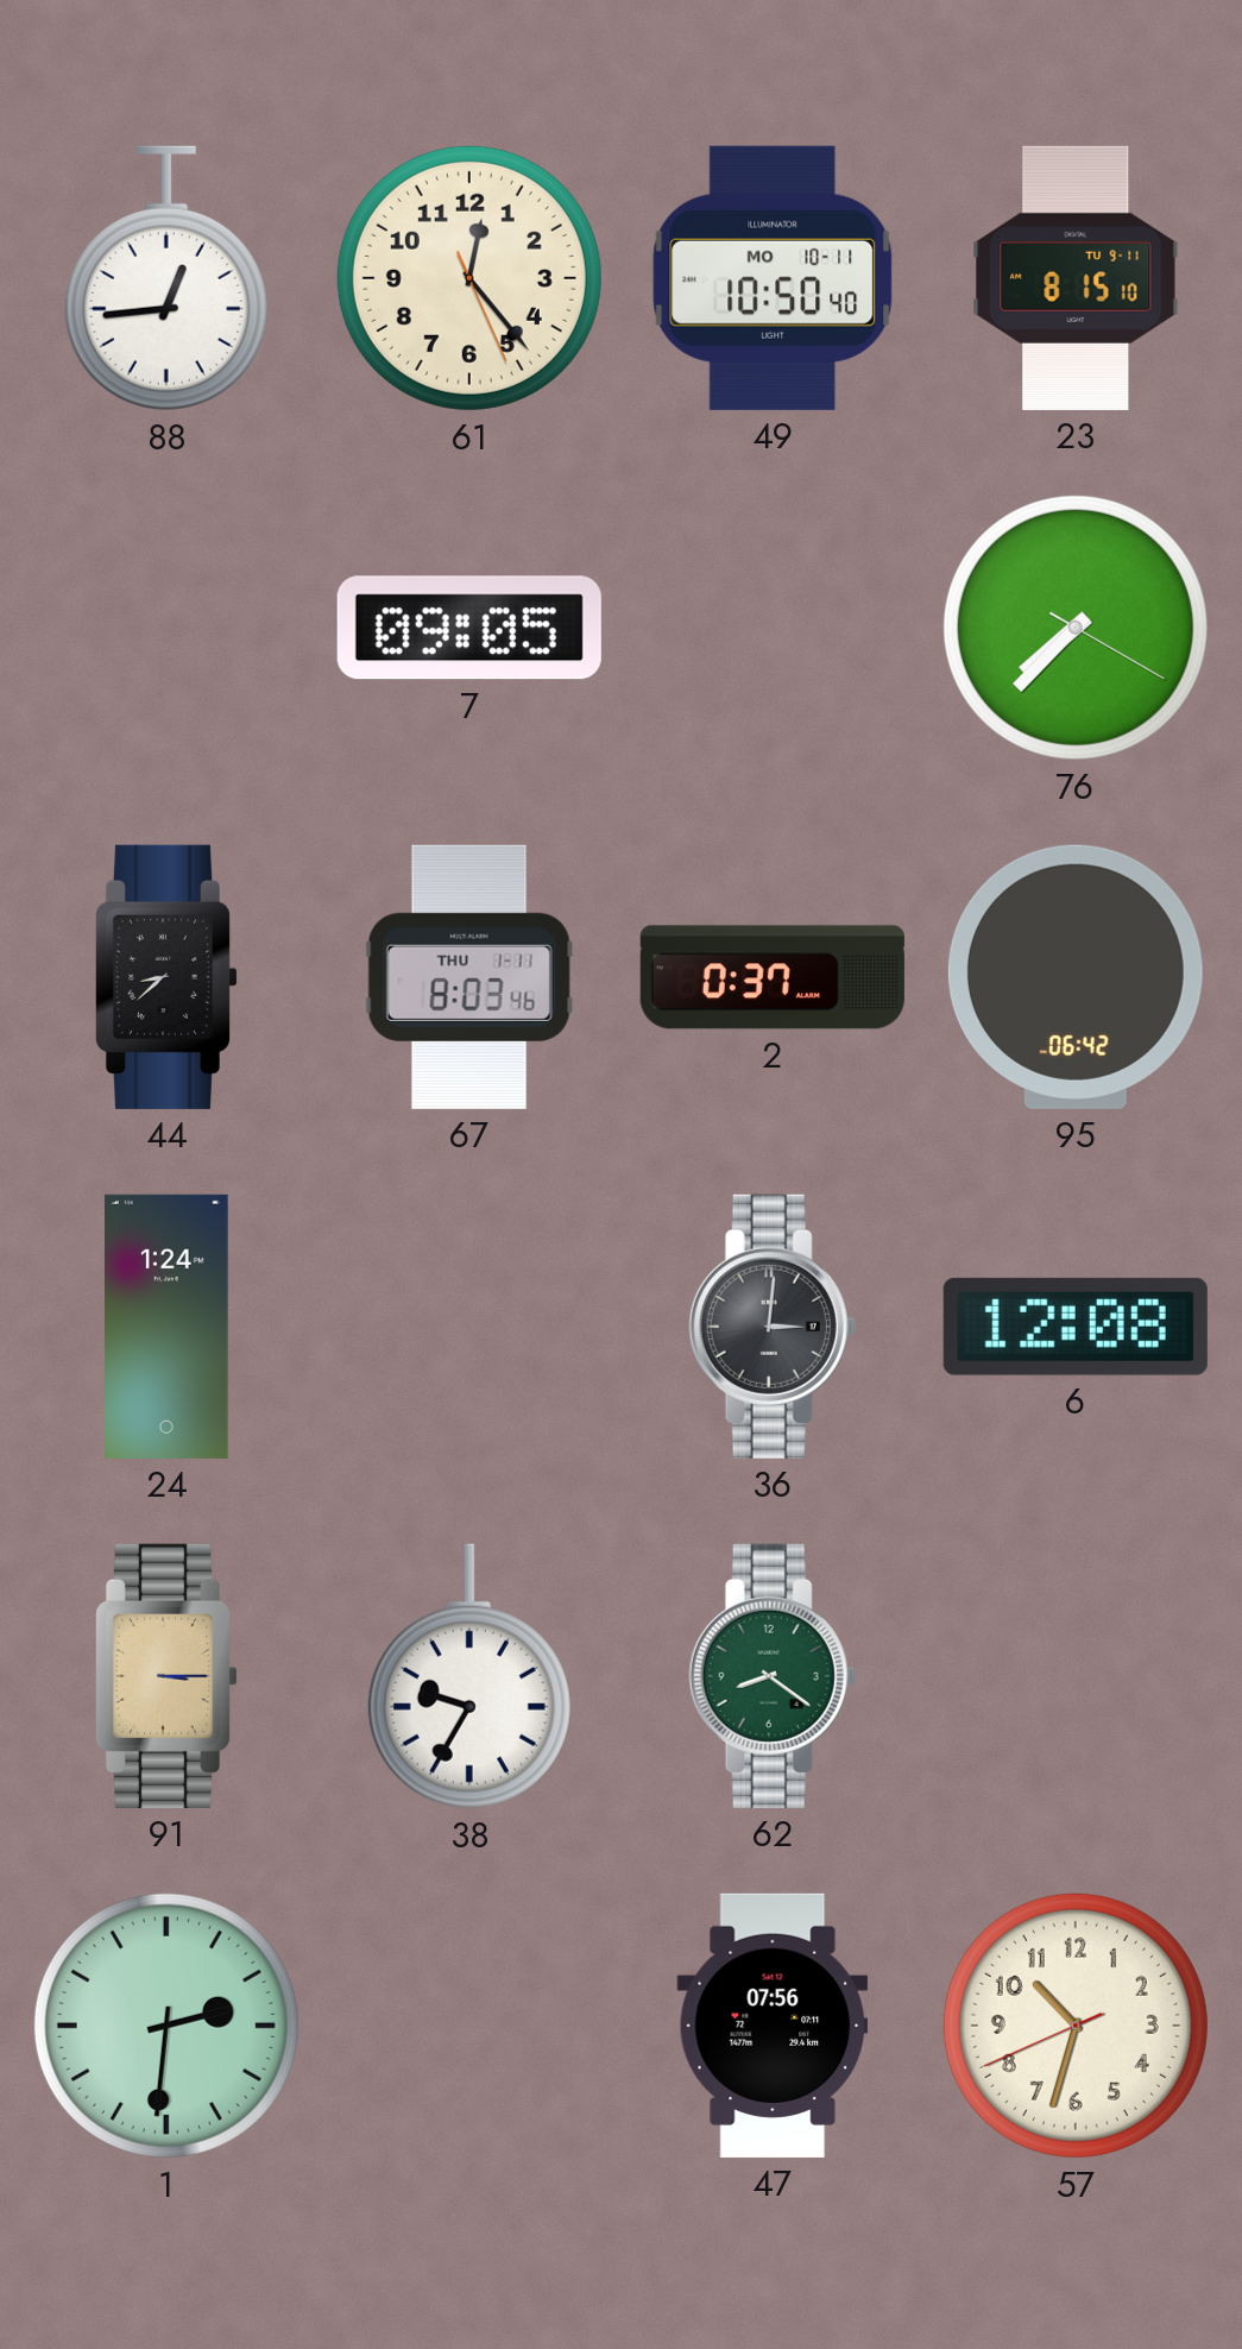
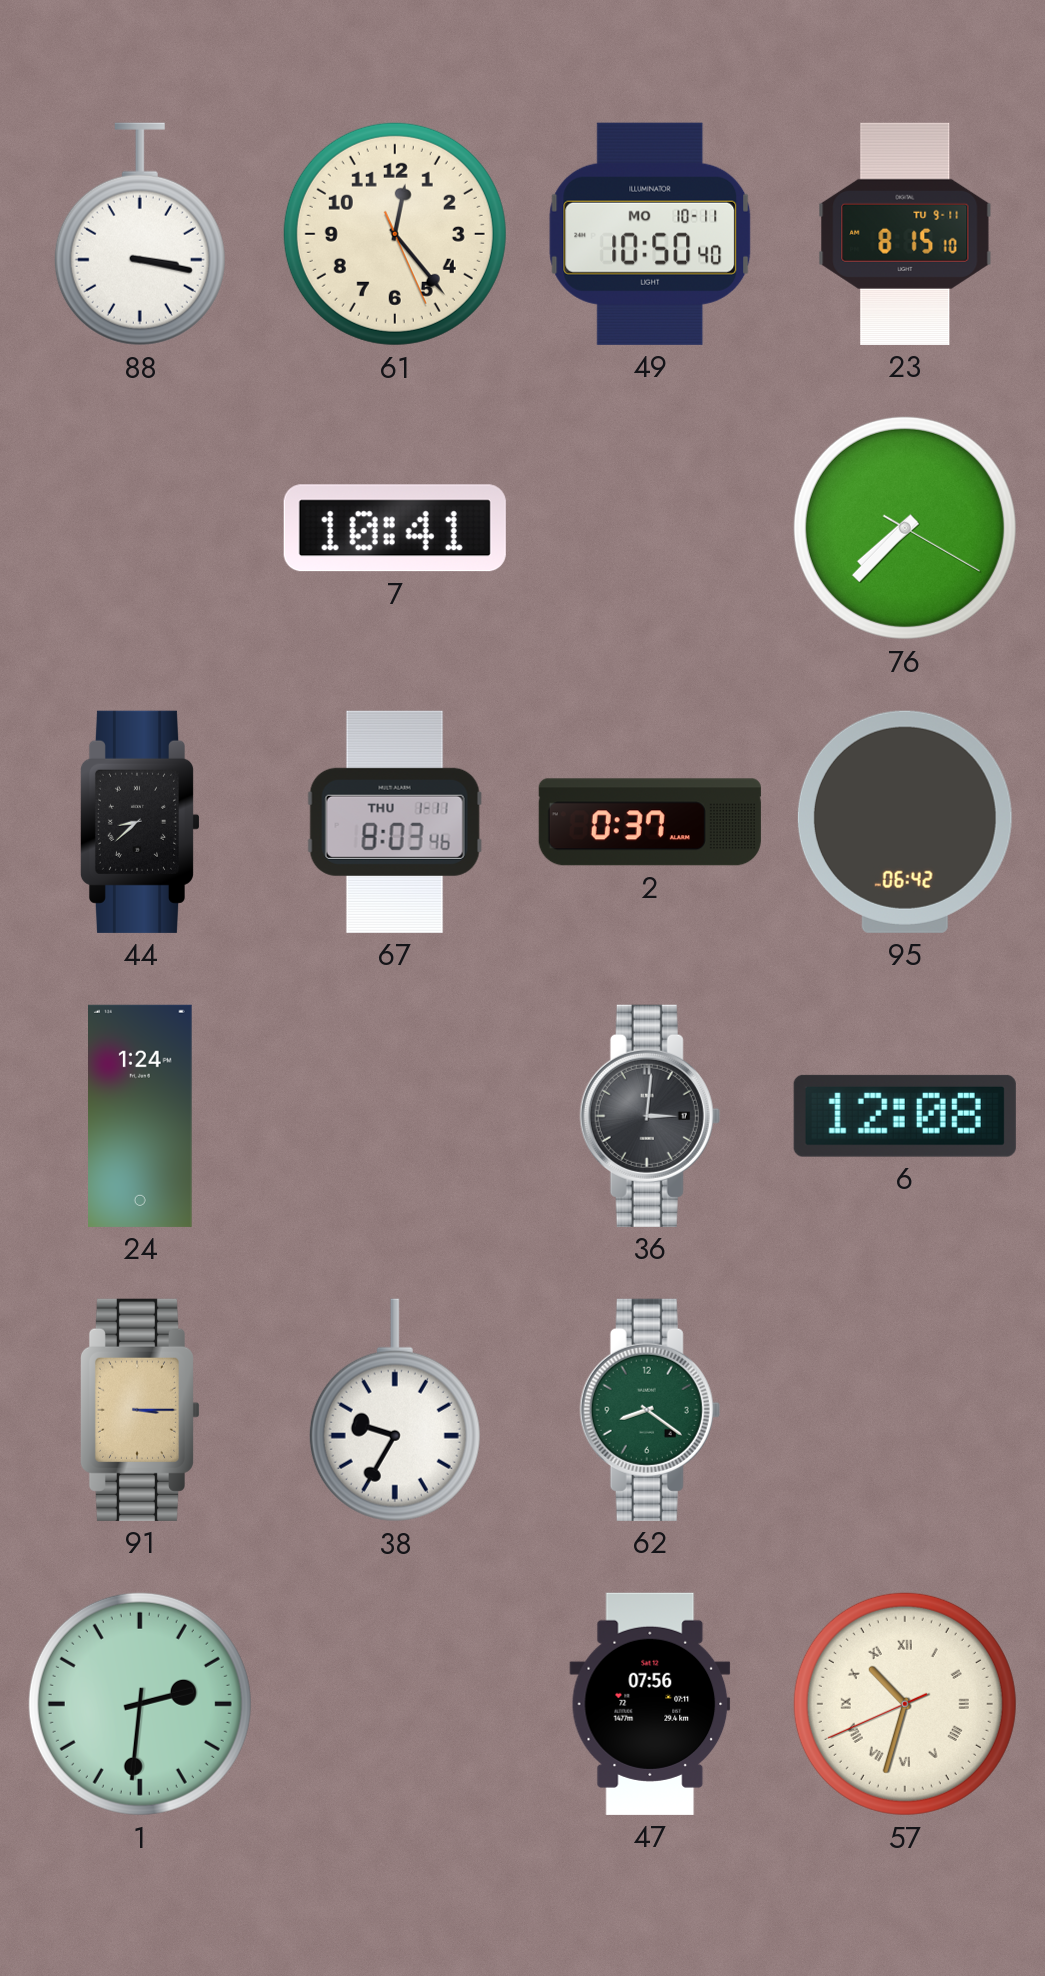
88: 12:44 -> 3:17 (140, 234)
7: 09:05 -> 10:41 (395, 528)
57 numerals: Arabic -> Roman (905, 1704)
